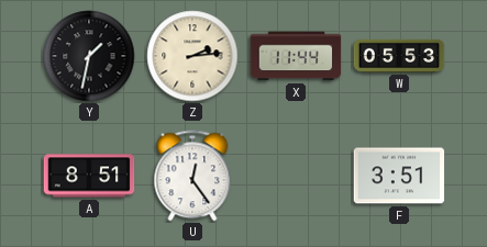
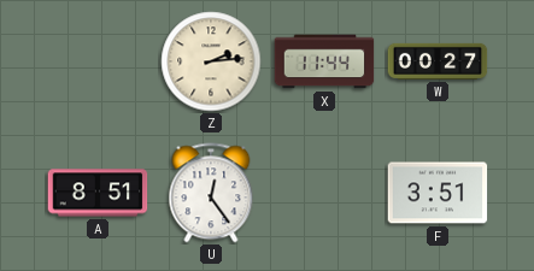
Y: 1:32 -> none (89, 56)
W: 05:53 -> 00:27 (438, 61)
